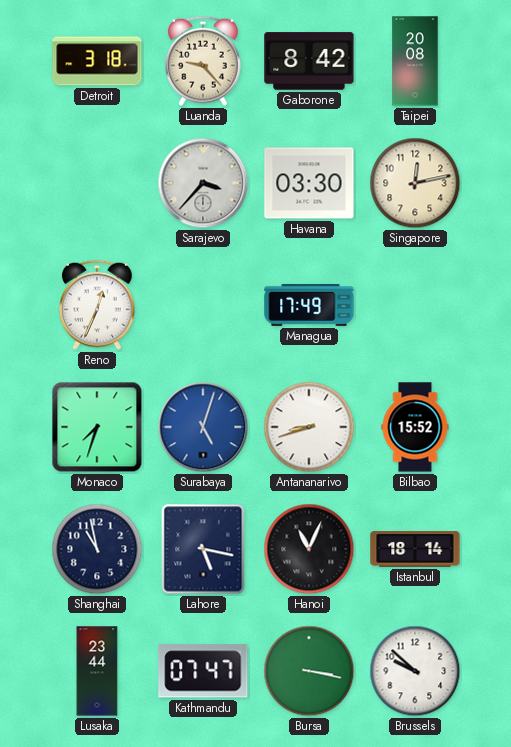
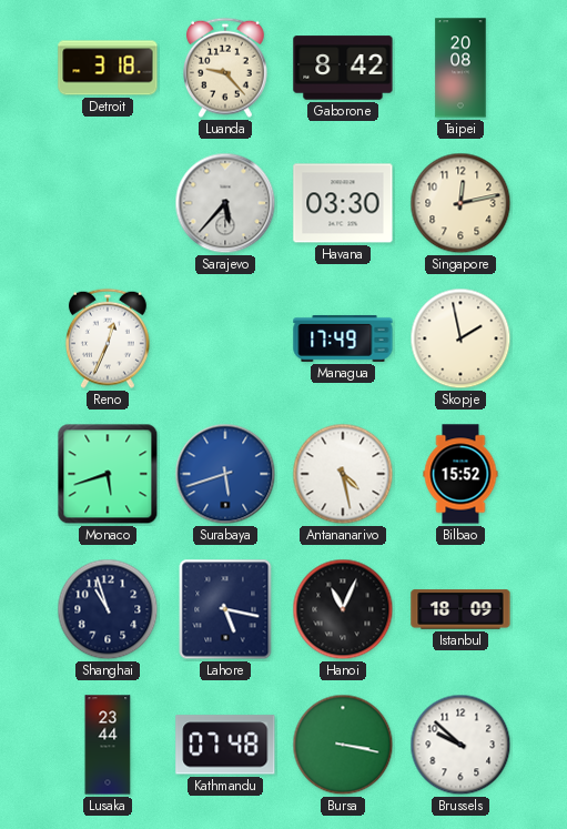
Sarajevo: 3:37 -> 5:37 (225, 203)
Skopje: none -> 1:58 (460, 338)
Monaco: 7:33 -> 5:42 (108, 474)
Surabaya: 5:03 -> 5:42 (225, 474)
Antananarivo: 8:42 -> 4:28 (343, 474)
Shanghai: 10:58 -> 10:57 (108, 609)
Istanbul: 18:14 -> 18:09 (460, 609)
Kathmandu: 07:47 -> 07:48 (225, 745)
